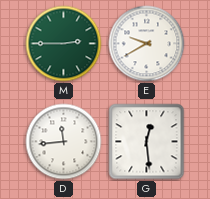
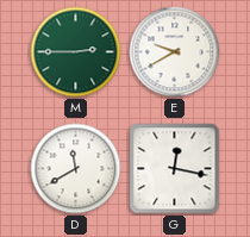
D: 11:44 -> 11:40 (76, 169)
G: 12:29 -> 12:17 (175, 169)
